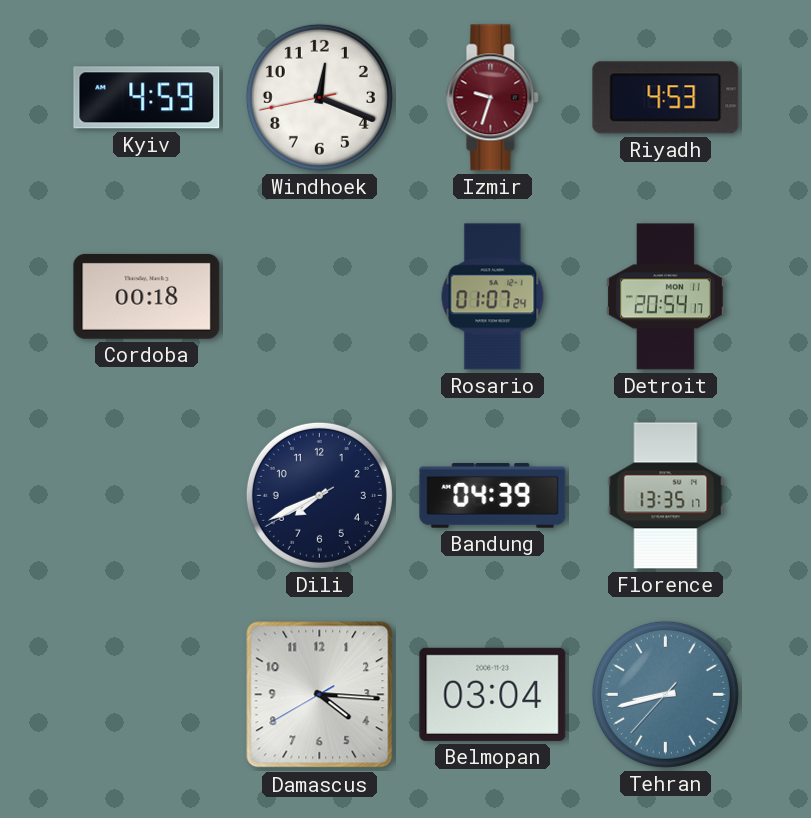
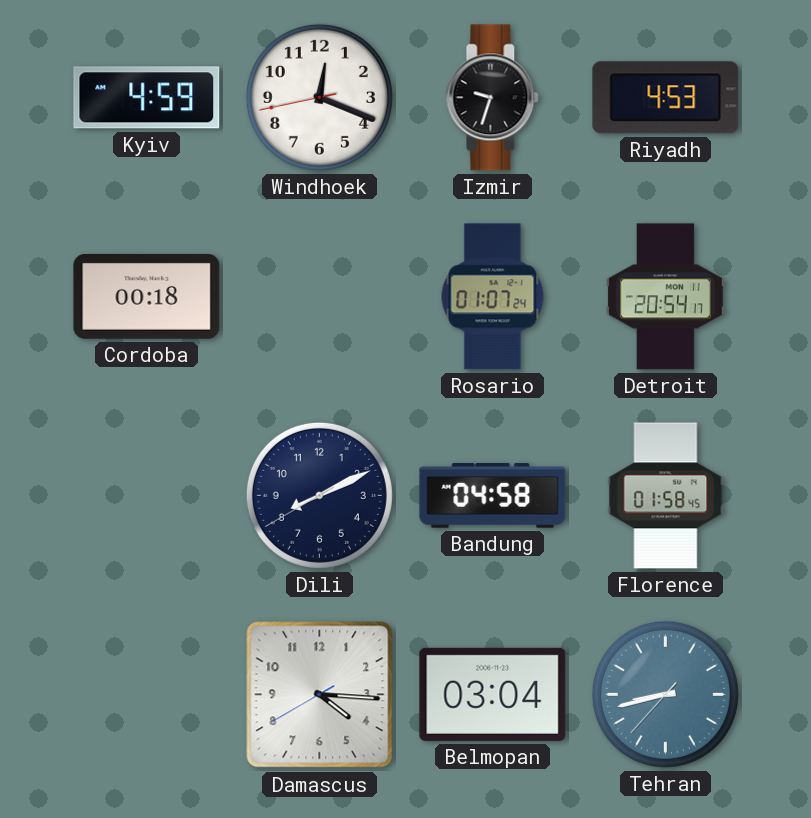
Izmir dial: burgundy -> black (493, 98)
Dili: 7:40 -> 8:10 (319, 495)
Bandung: 04:39 -> 04:58 (493, 496)
Florence: 13:35 -> 01:58 (666, 496)
